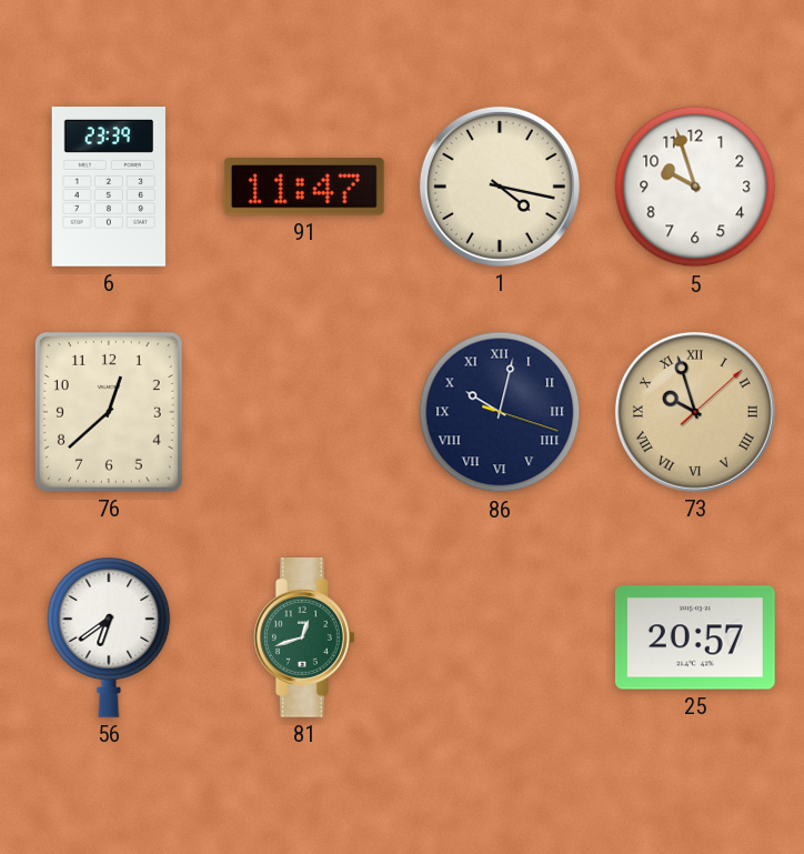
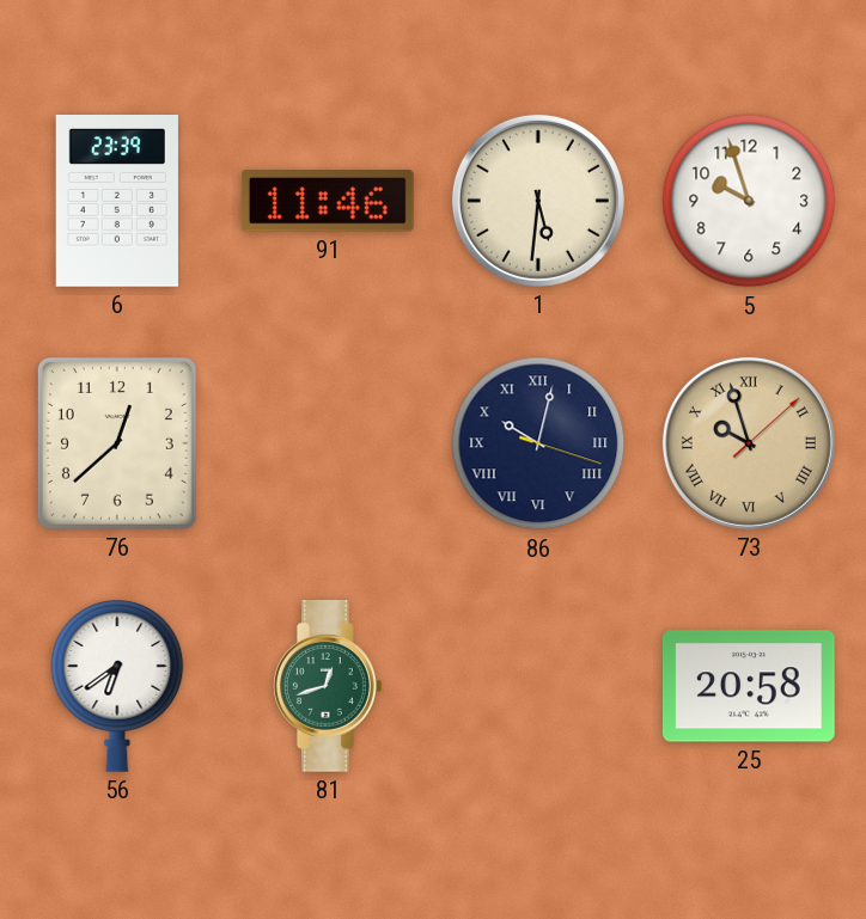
91: 11:47 -> 11:46 (328, 201)
1: 4:17 -> 5:31 (538, 201)
25: 20:57 -> 20:58 (749, 686)
